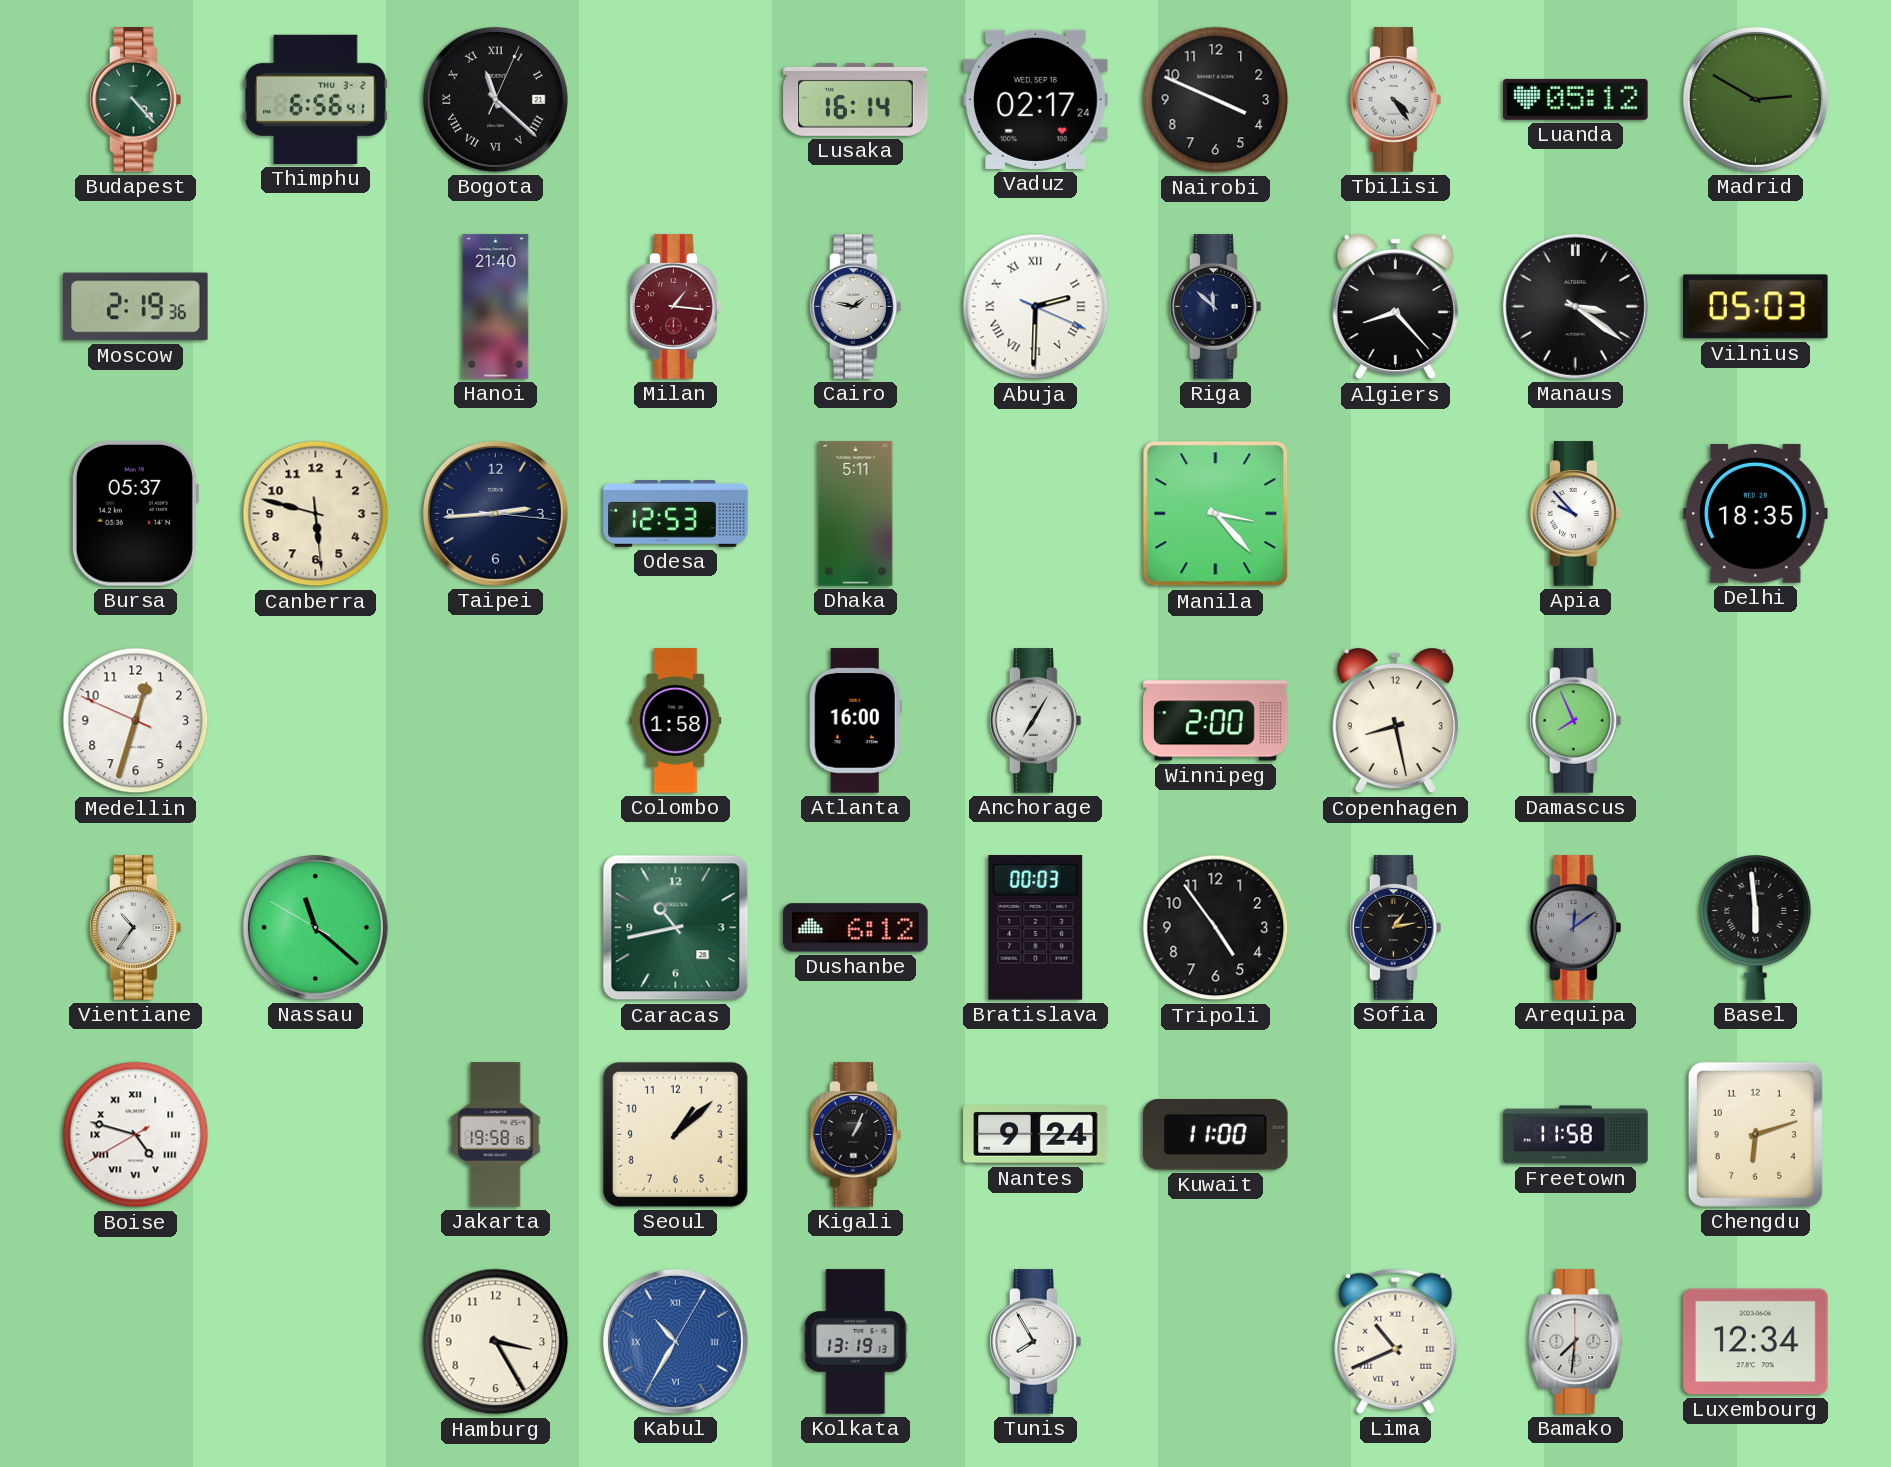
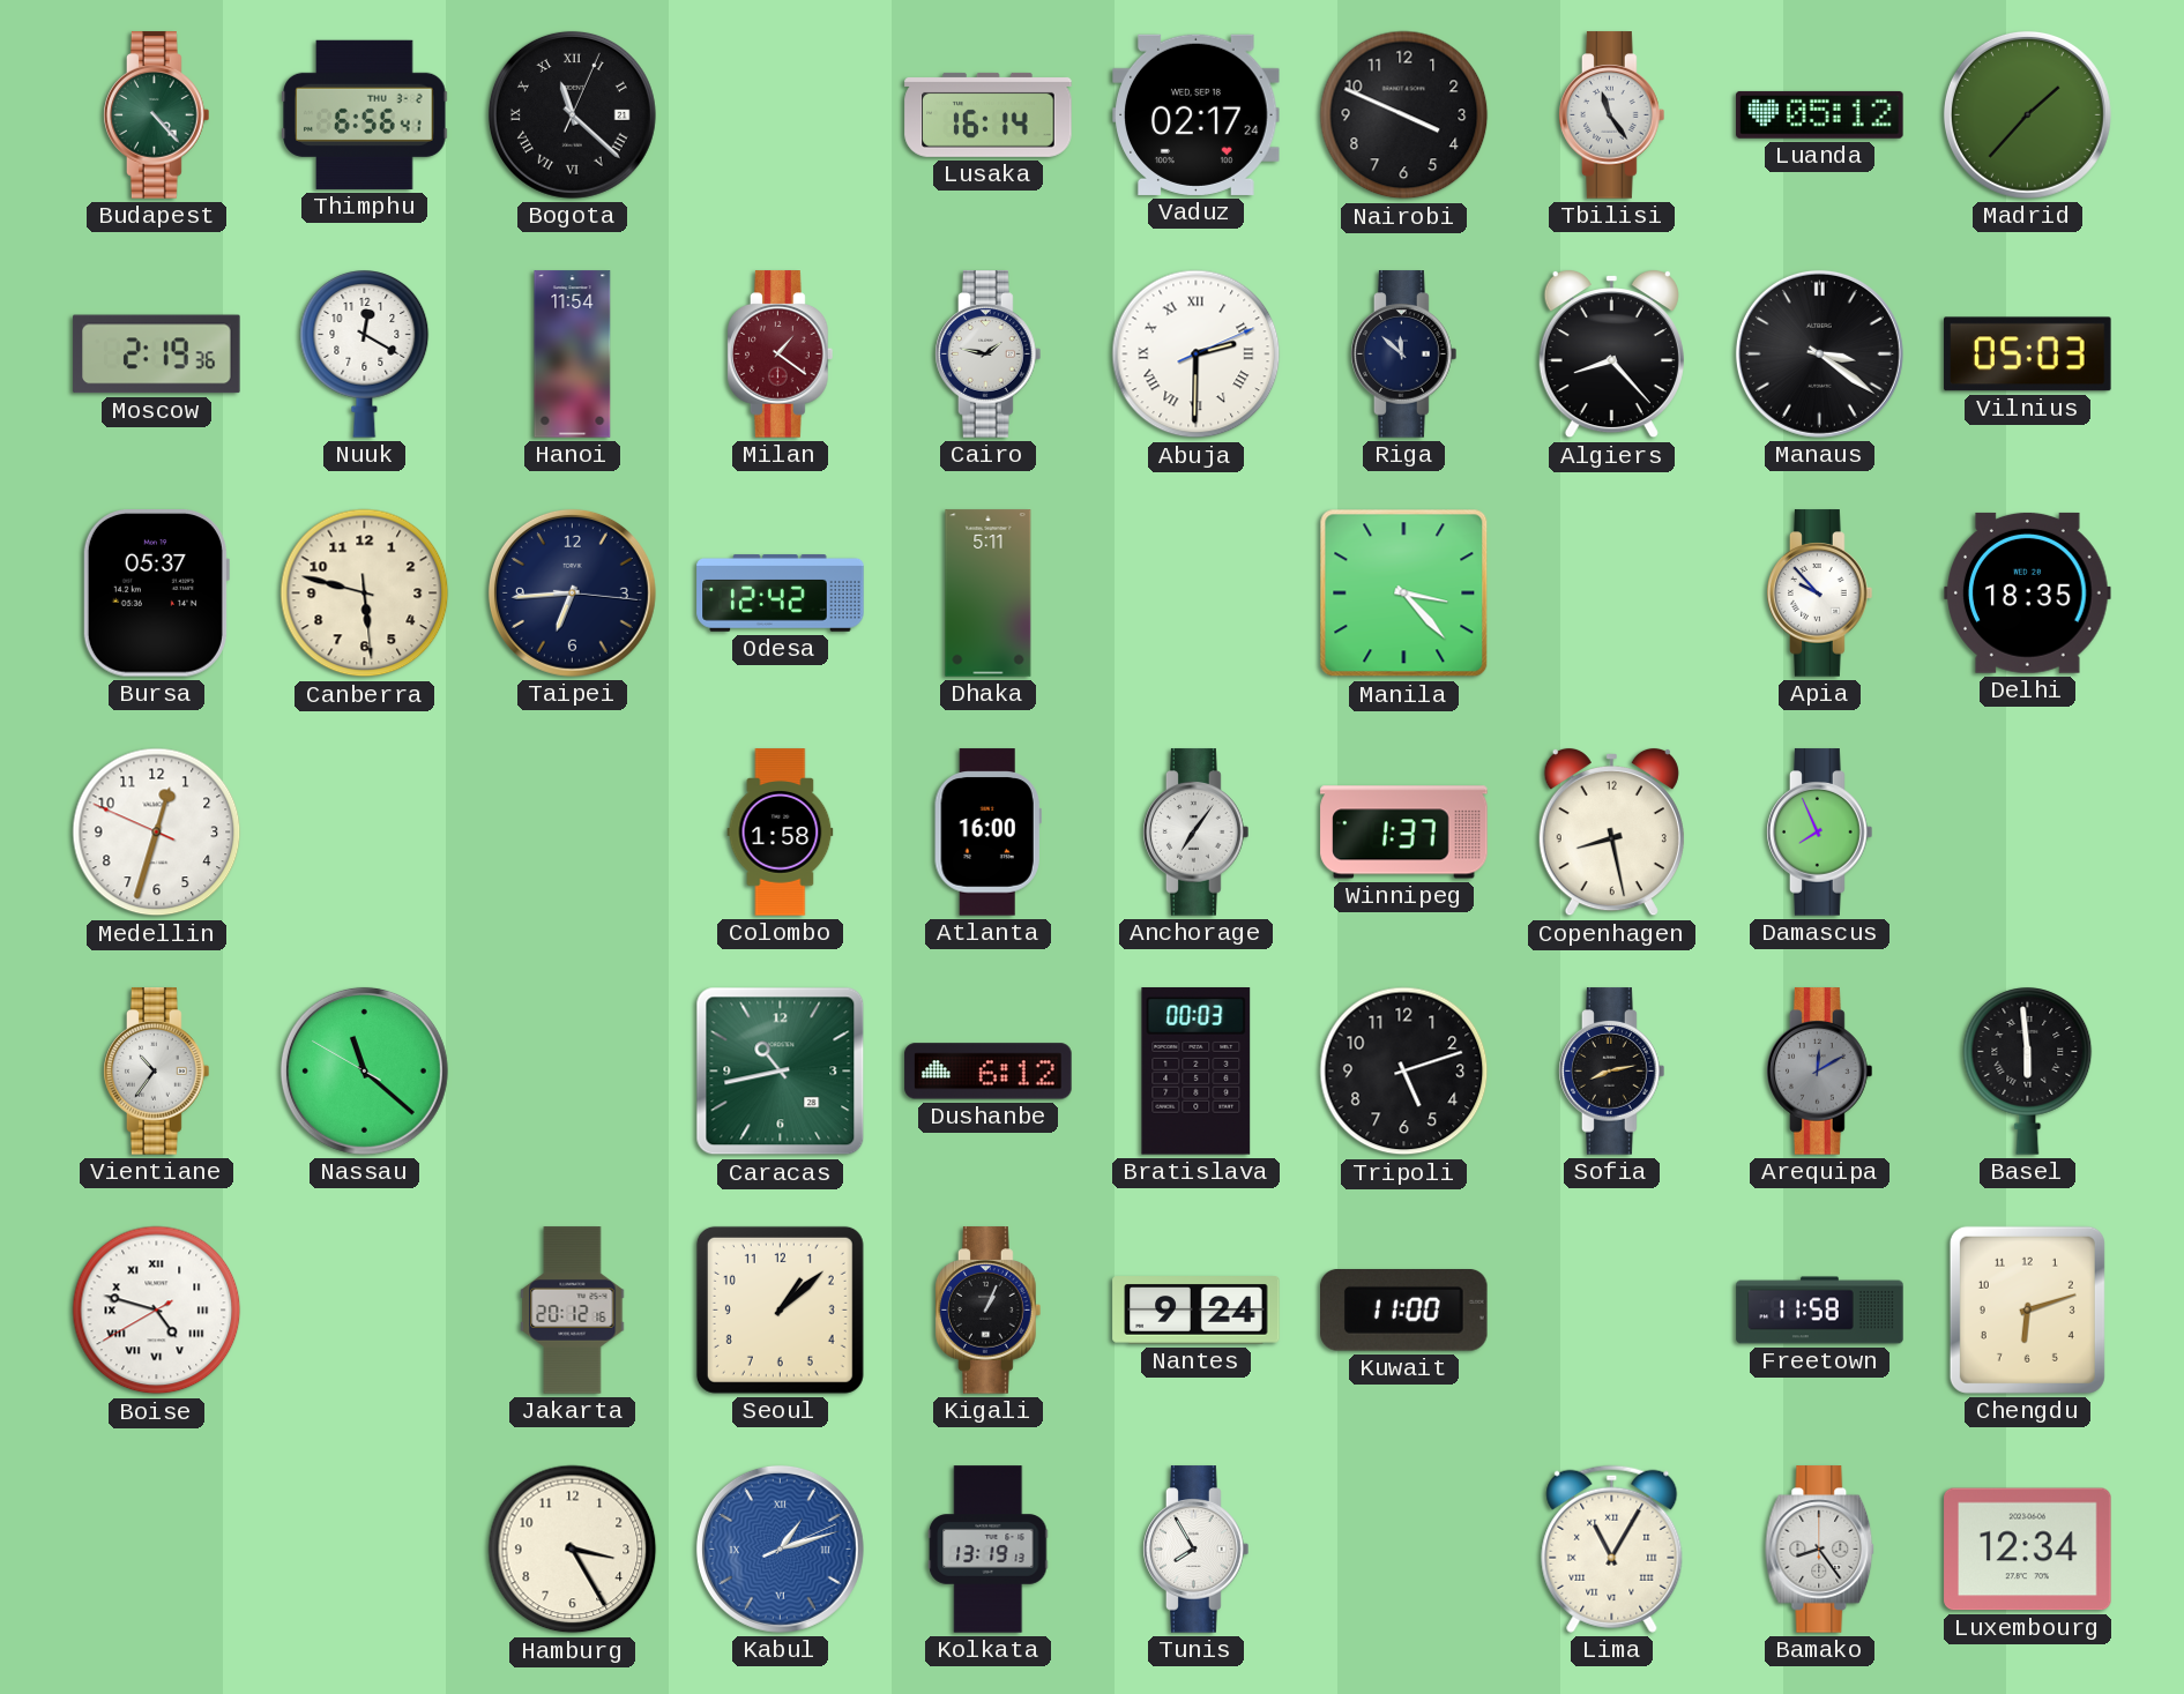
Tbilisi: 4:24 -> 11:24 (1612, 115)
Madrid: 2:50 -> 1:37 (2027, 114)
Nuuk: none -> 12:20 (365, 355)
Hanoi: 21:40 -> 11:54 (573, 355)
Milan: 1:16 -> 1:21 (781, 355)
Abuja: 2:30:19 -> 2:30:11 (1197, 355)
Taipei: 2:44 -> 6:44 (572, 592)
Odesa: 12:53 -> 12:42 (781, 594)
Anchorage: 7:05 -> 7:06 (1197, 833)
Winnipeg: 2:00 -> 1:37 (1404, 833)
Tripoli: 4:54 -> 5:12 (1404, 1072)
Sofia: 1:13 -> 8:13 (1612, 1072)
Arequipa: 12:09 -> 12:10 (1820, 1072)
Jakarta: 19:58 -> 20:12 (573, 1311)
Kabul: 10:35 -> 1:12 (780, 1549)
Lima: 10:41 -> 11:05 (1612, 1549)
Bamako: 7:31 -> 8:24 (1820, 1550)
